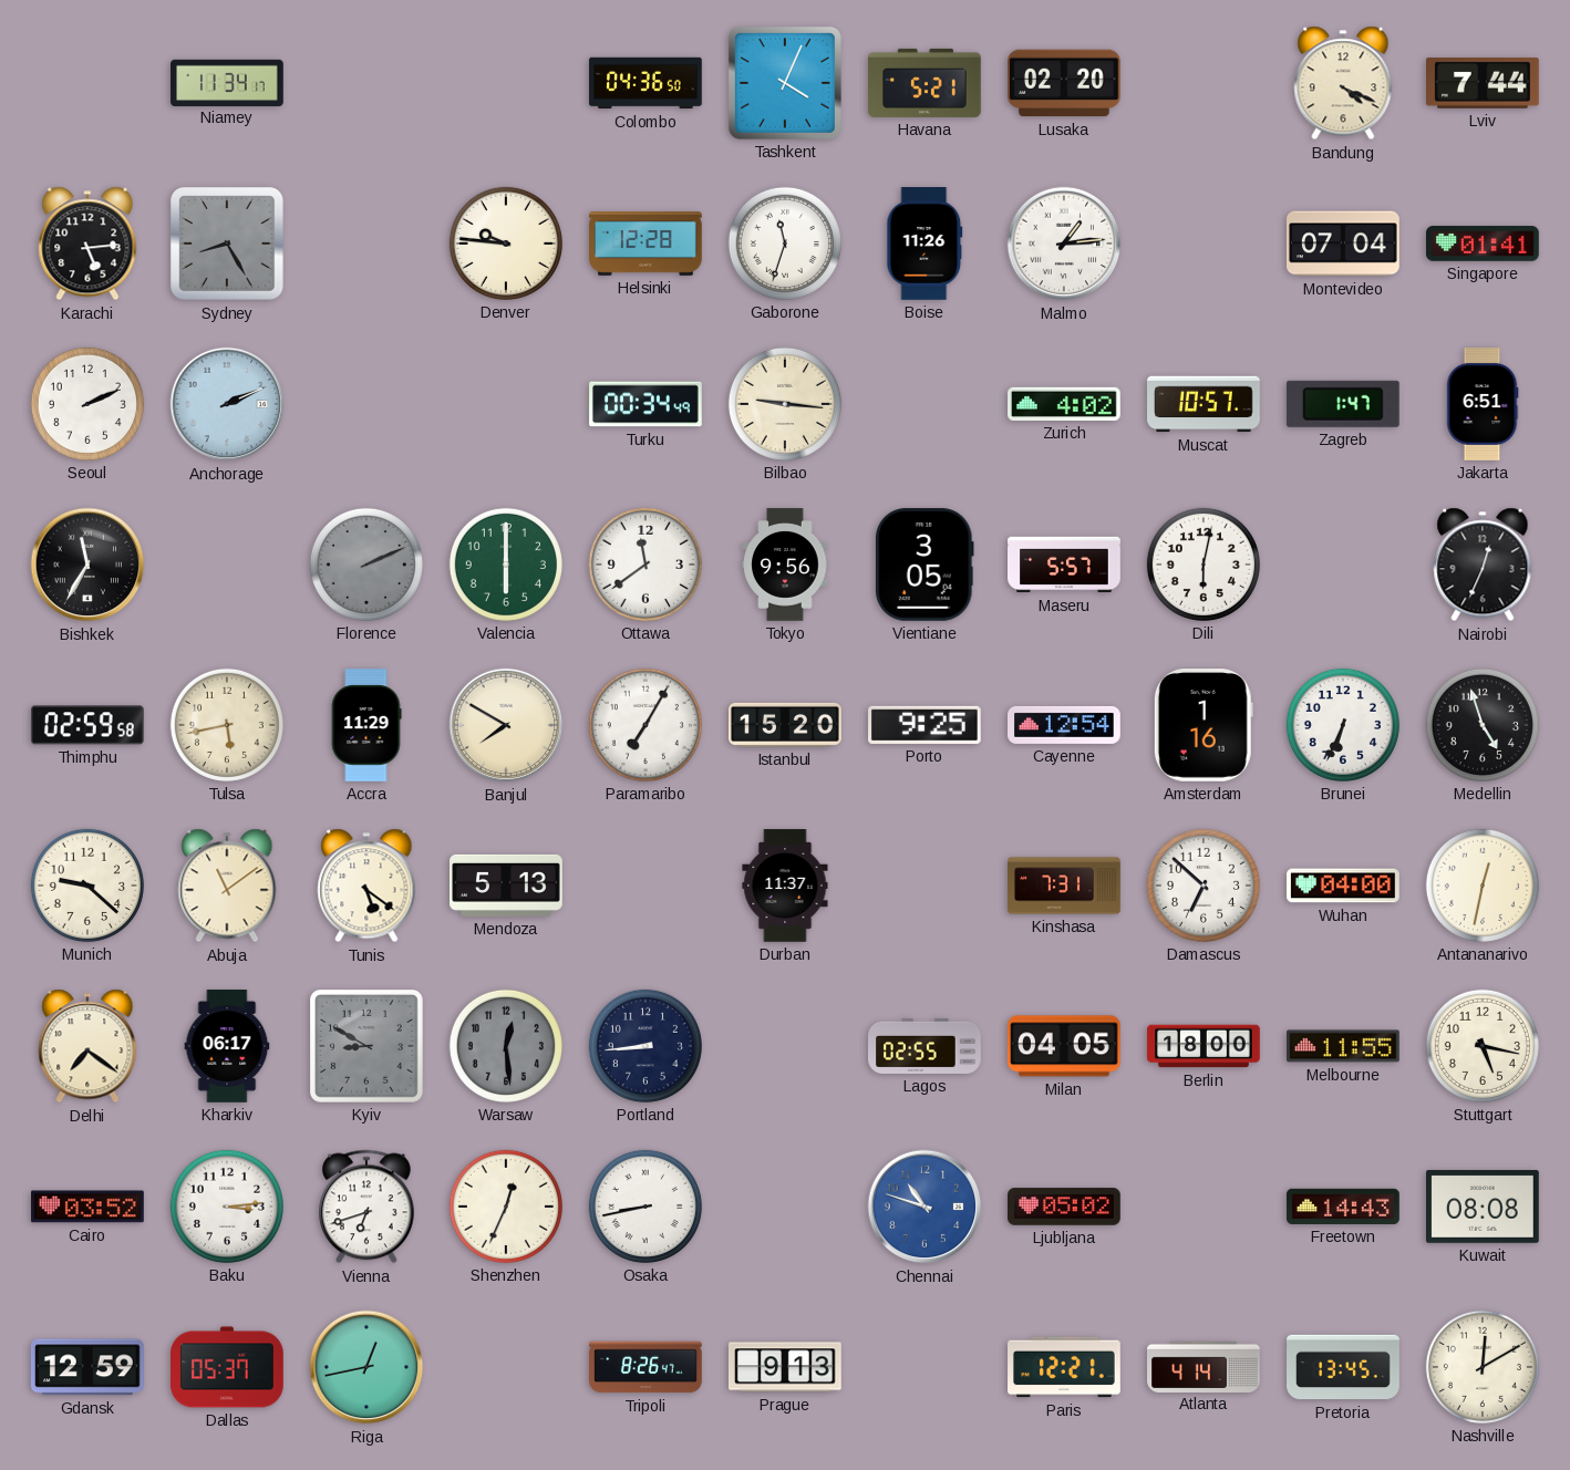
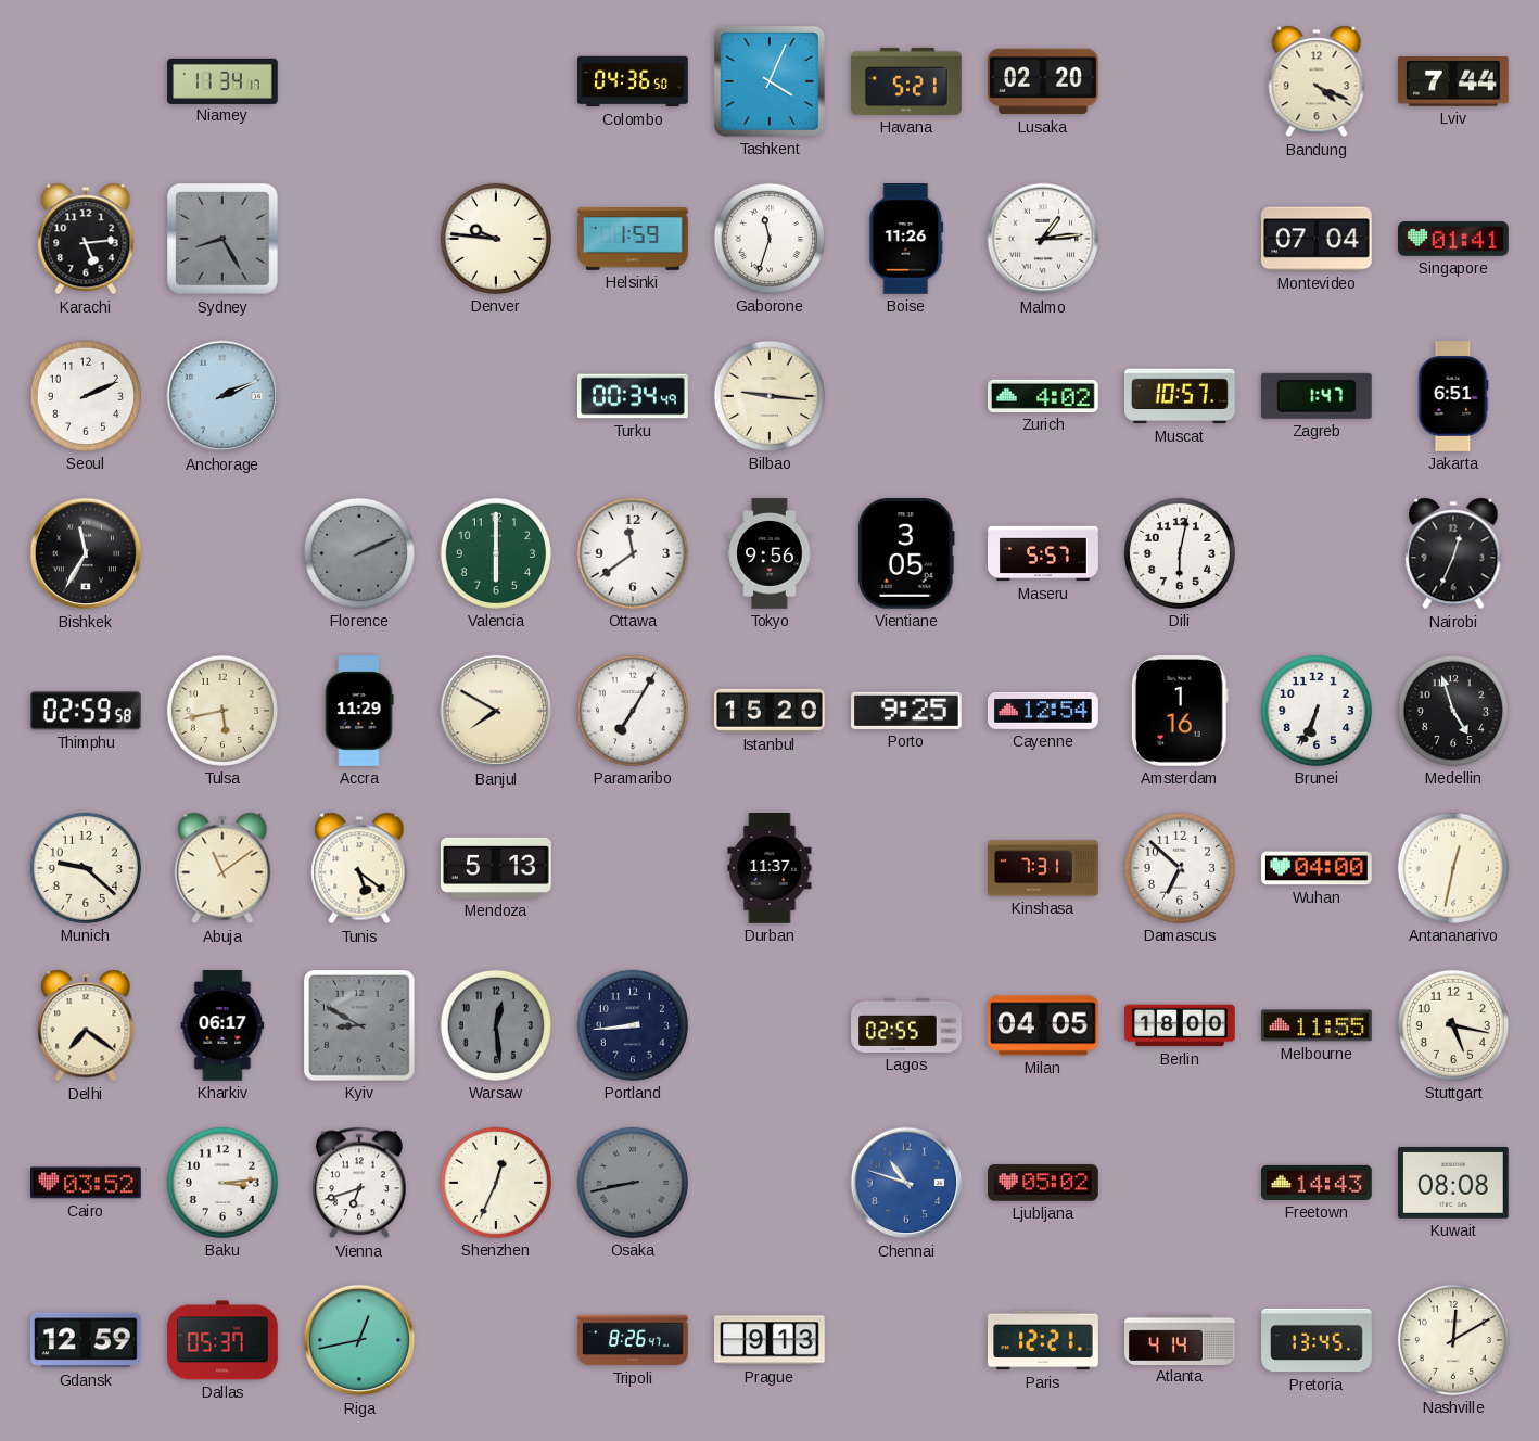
Helsinki: 12:28 -> 1:59 (633, 240)
Osaka dial: white -> grey (633, 1183)
